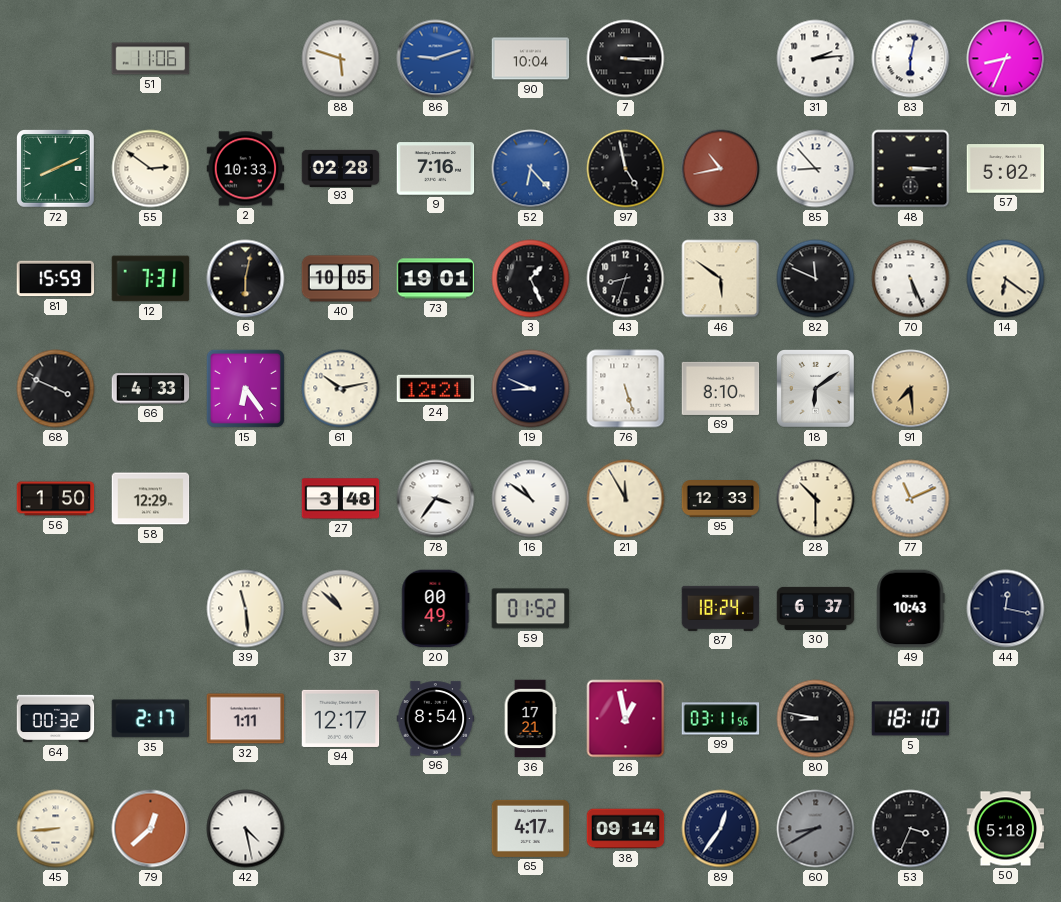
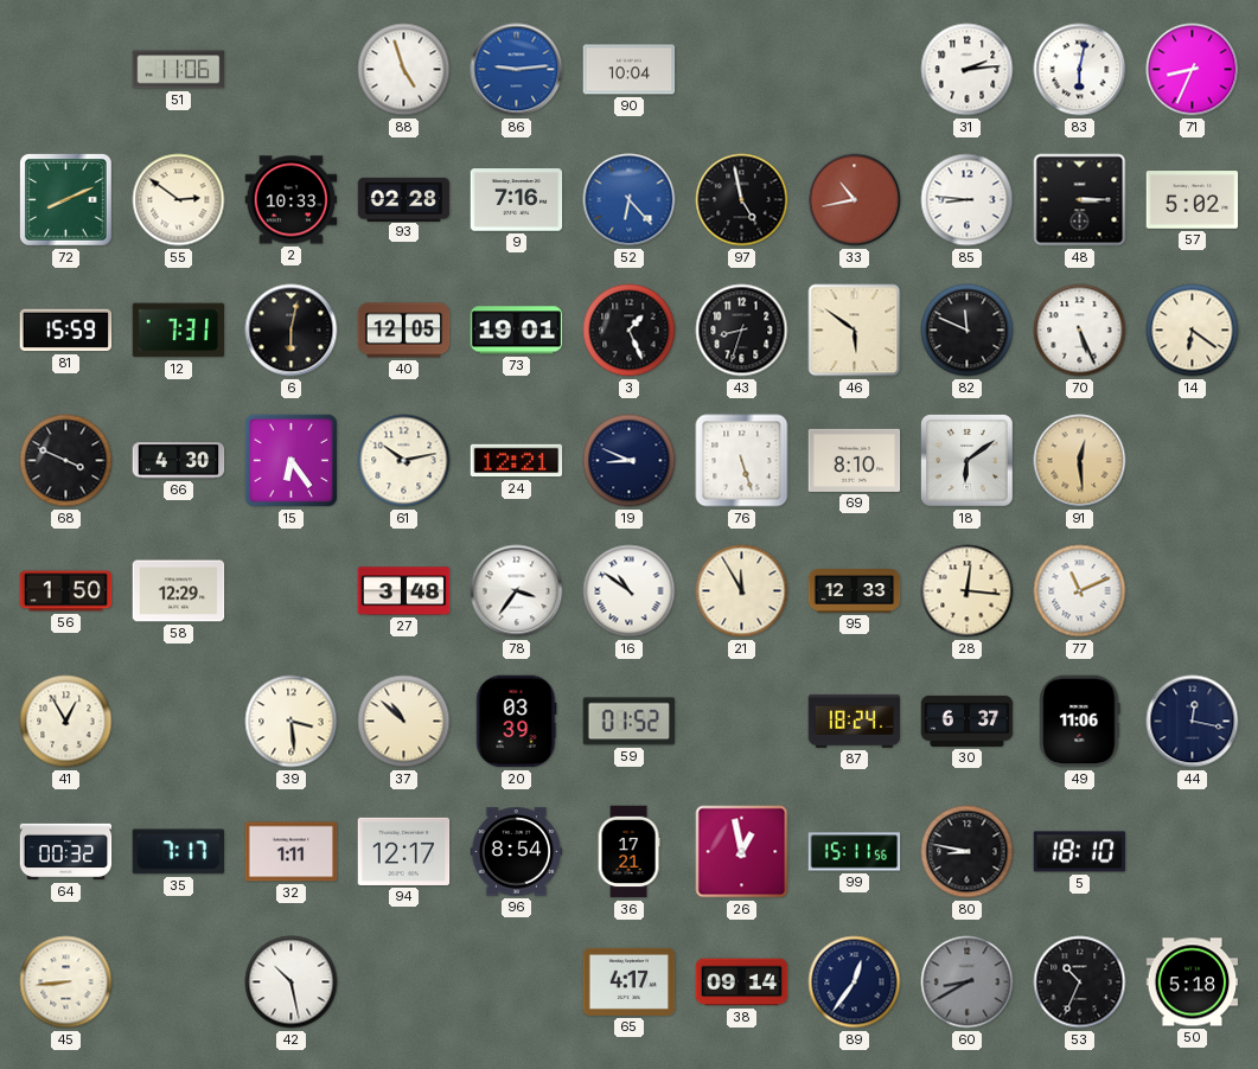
88: 5:48 -> 4:57 (404, 70)
86: 9:12 -> 9:14 (517, 70)
7: 3:15 -> none (626, 59)
85: 8:53 -> 8:46 (968, 200)
40: 10:05 -> 12:05 (404, 331)
66: 4:33 -> 4:30 (179, 461)
91: 7:29 -> 12:29 (1080, 461)
28: 10:30 -> 12:16 (968, 591)
41: none -> 12:55 (66, 722)
39: 11:29 -> 3:29 (292, 722)
20: 00:49 -> 03:39 (516, 722)
49: 10:43 -> 11:06 (1080, 722)
35: 2:17 -> 7:17 (179, 852)
99: 03:11 -> 15:11 (855, 852)
79: 12:38 -> none (151, 829)
42: 4:28 -> 10:28 (292, 982)
53: 3:34 -> 10:34 (1080, 982)
